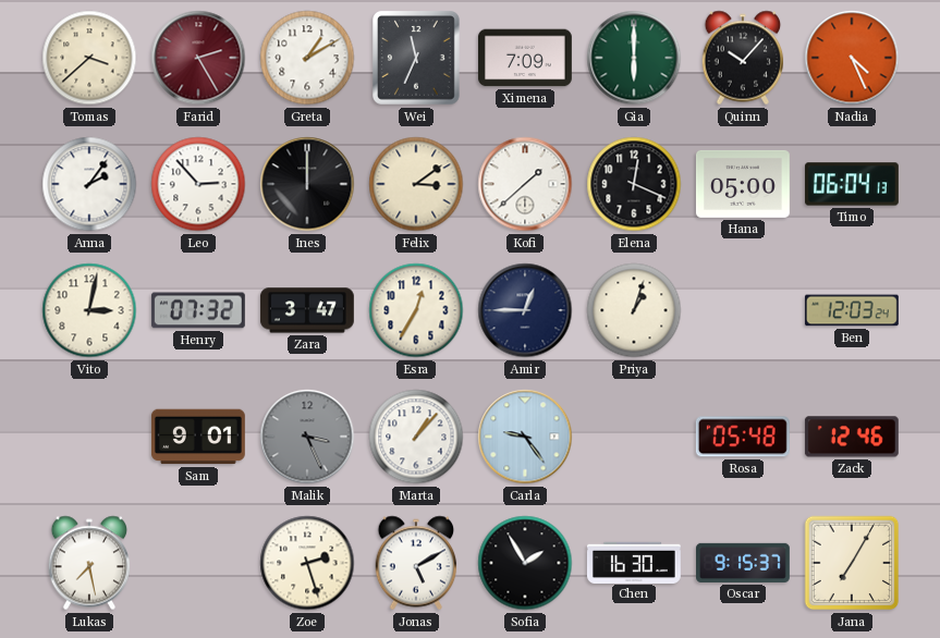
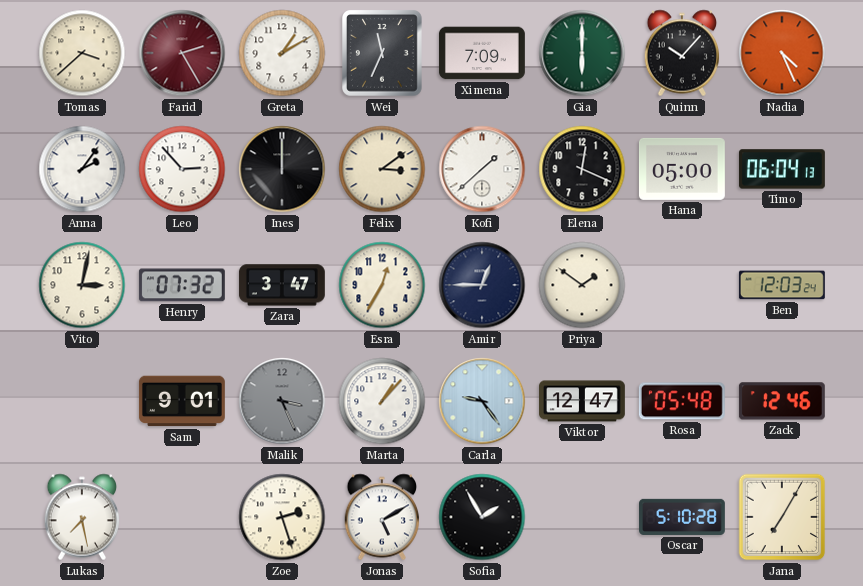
Priya: 1:03 -> 1:51 (582, 285)
Viktor: none -> 12:47 (583, 401)
Chen: 16:30 -> none (634, 562)
Oscar: 9:15 -> 5:10 (683, 517)
